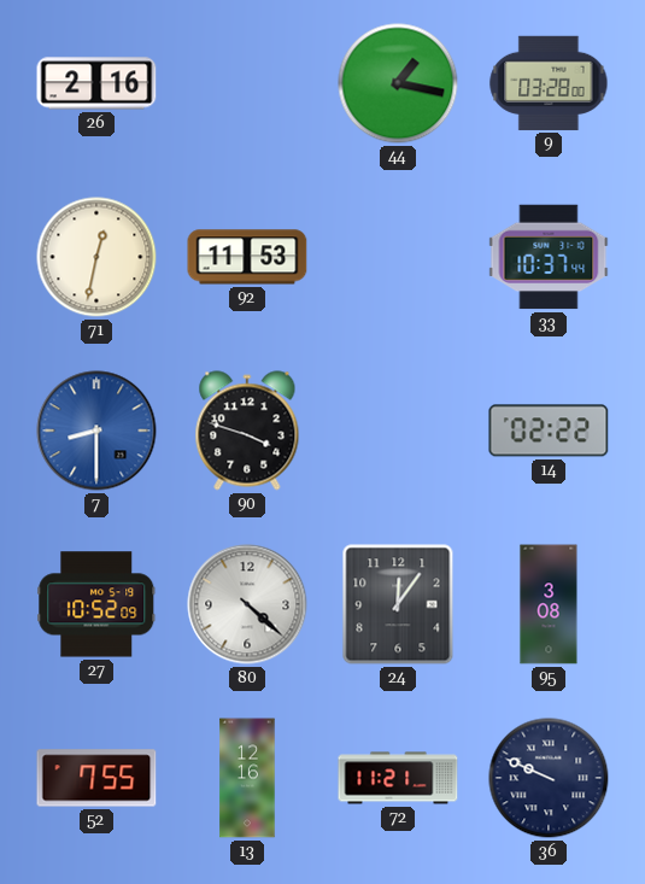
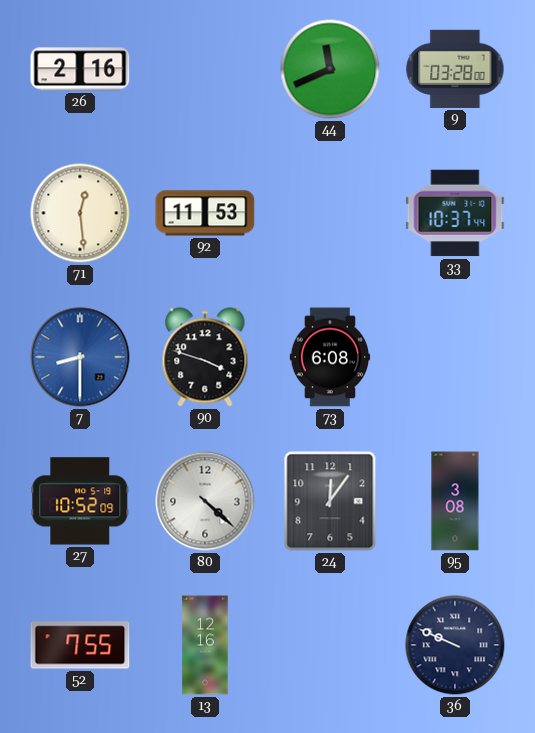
44: 1:17 -> 11:41 (330, 69)
71: 12:32 -> 12:29 (80, 213)
73: none -> 6:08 (330, 357)
14: 02:22 -> none (549, 431)
72: 11:21 -> none (398, 778)
